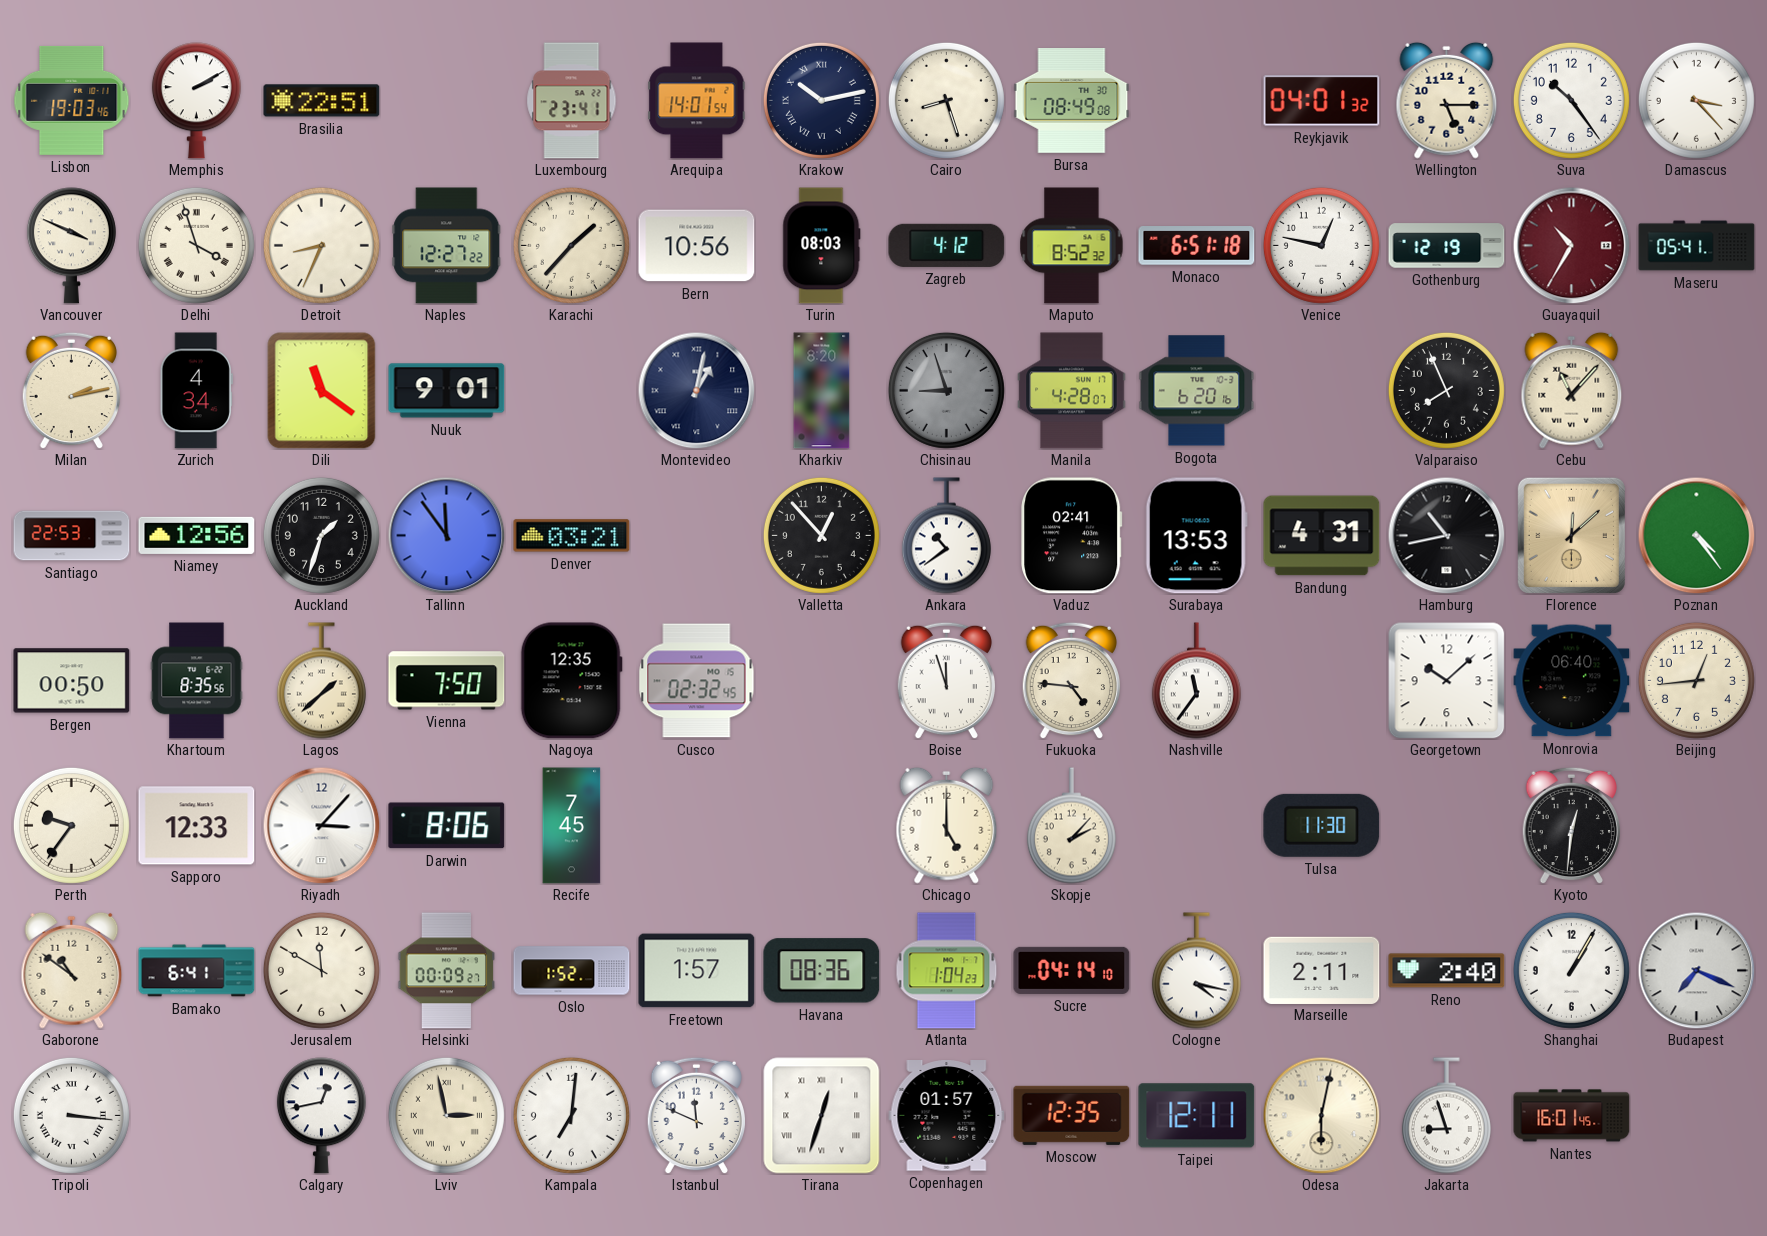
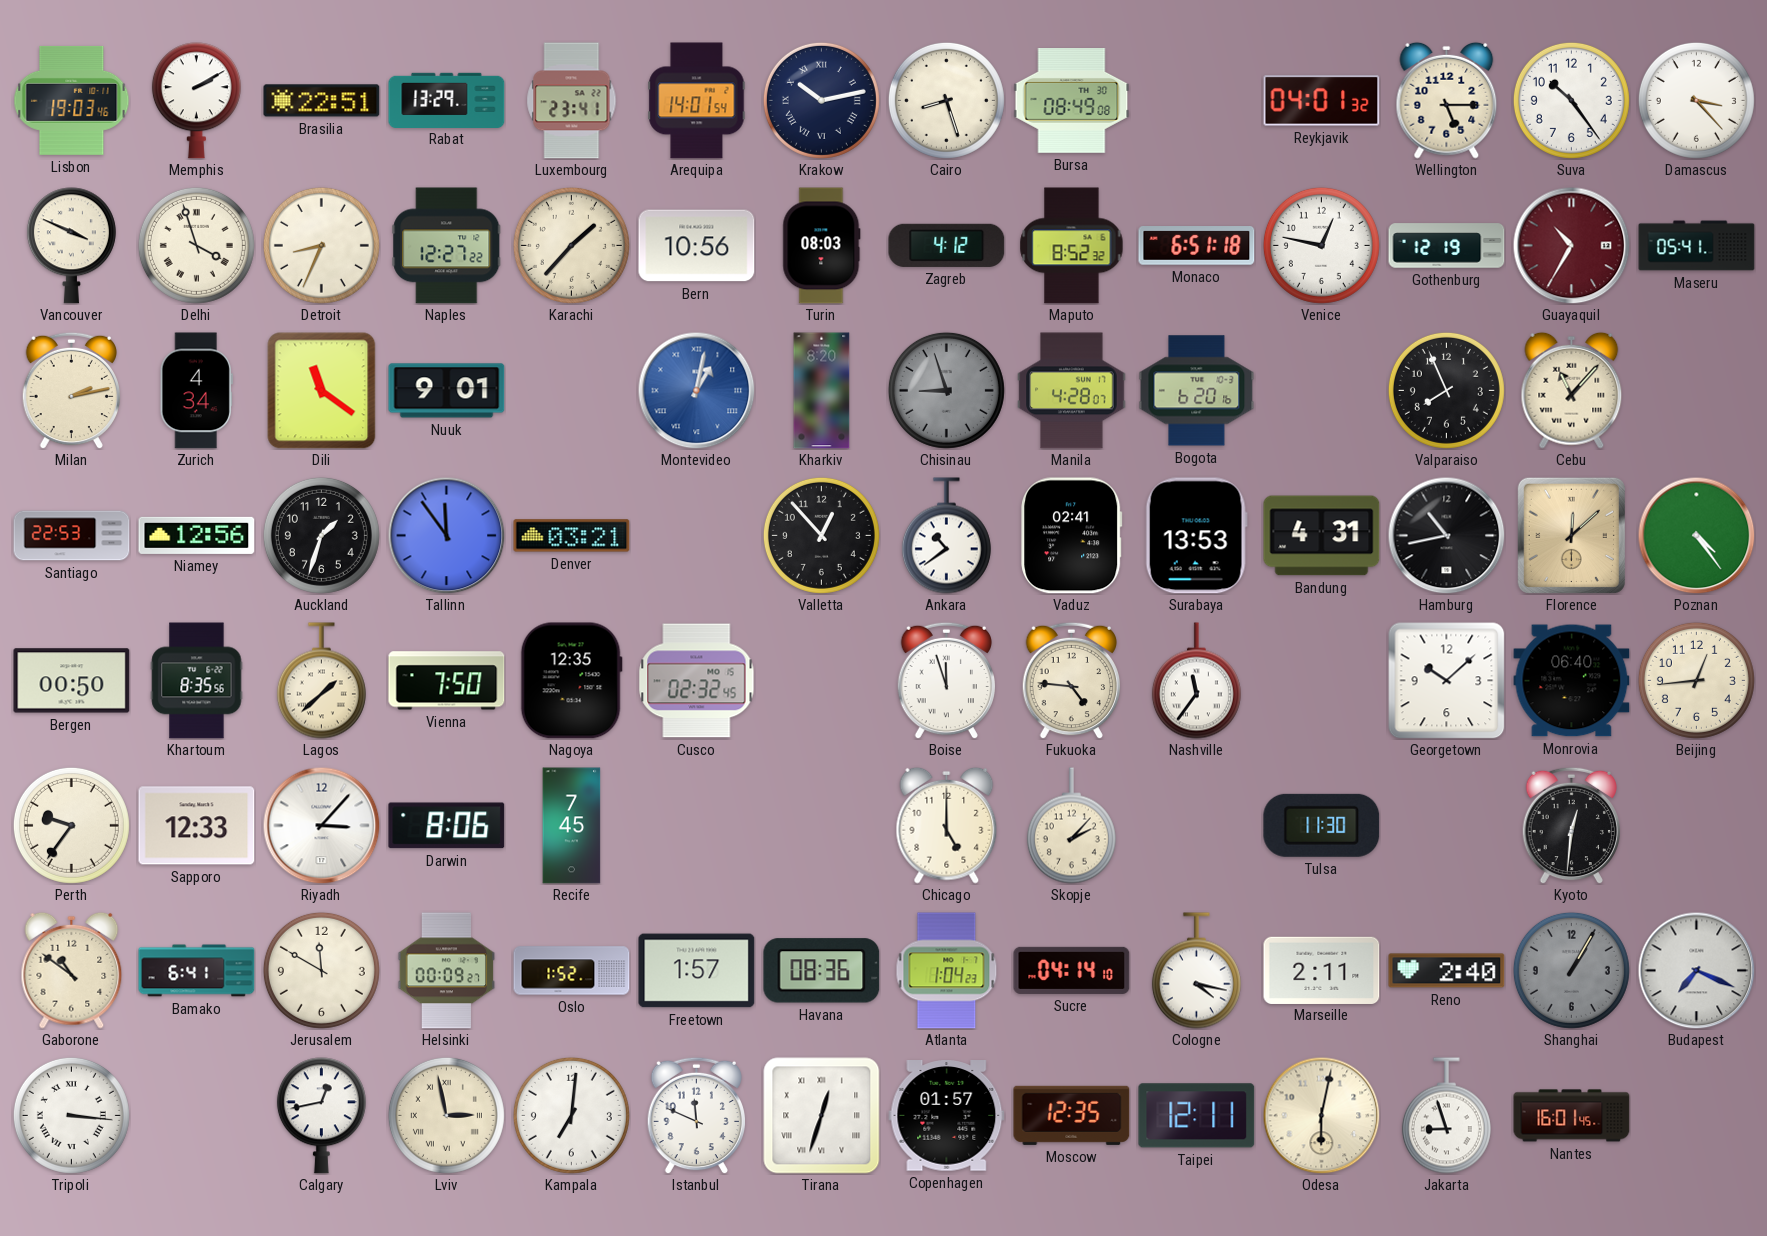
Rabat: none -> 13:29 (447, 100)
Montevideo dial: navy -> blue (696, 390)
Shanghai dial: white -> grey (1571, 970)
